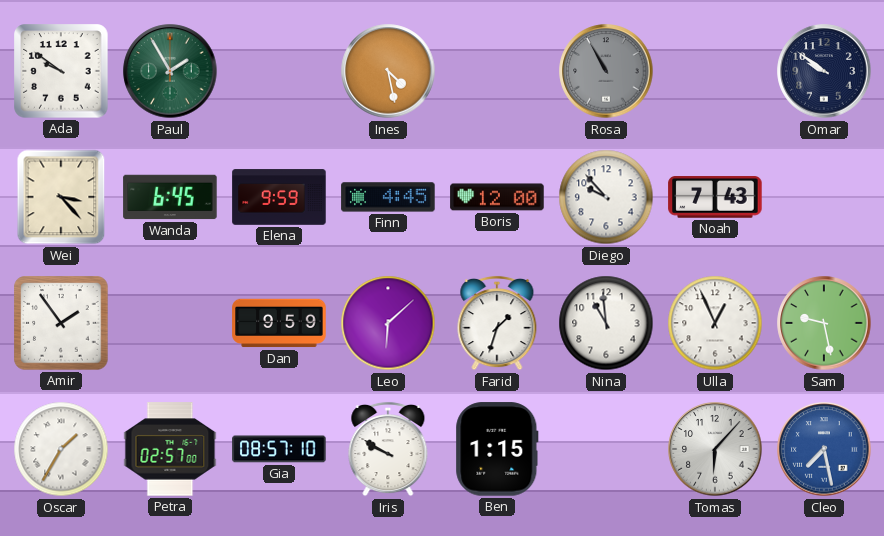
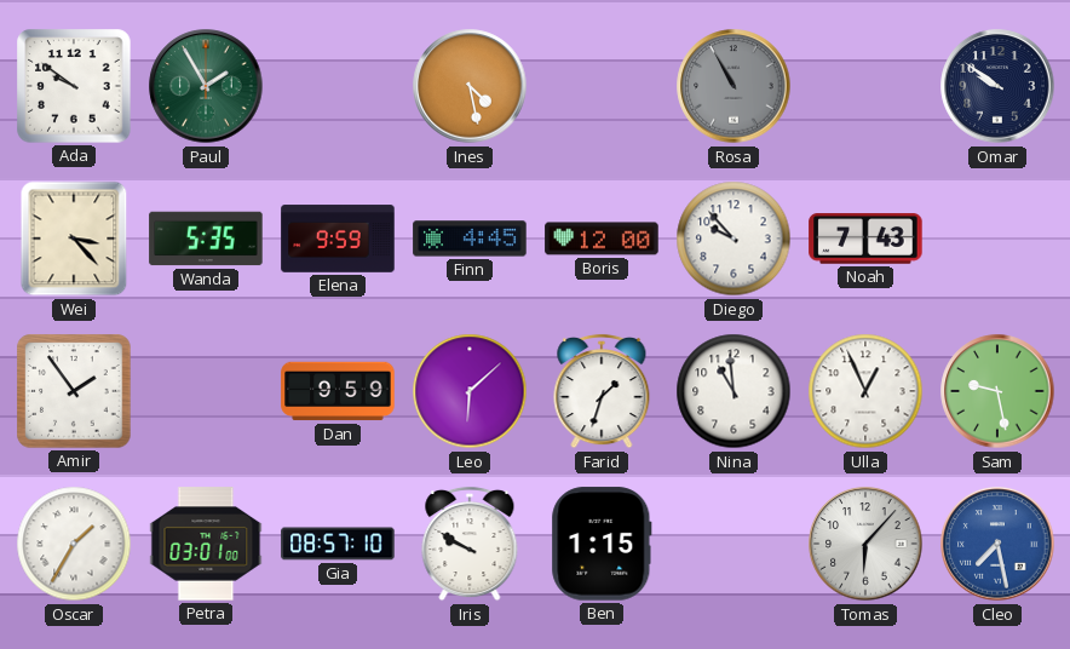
Wanda: 6:45 -> 5:35 (206, 239)
Petra: 02:57 -> 03:01 (206, 544)
